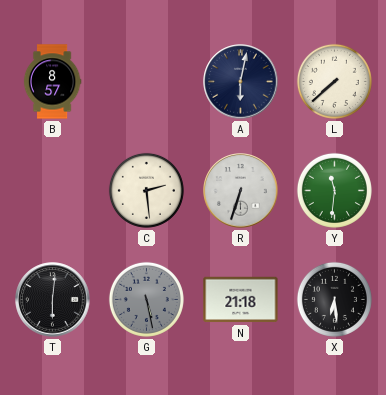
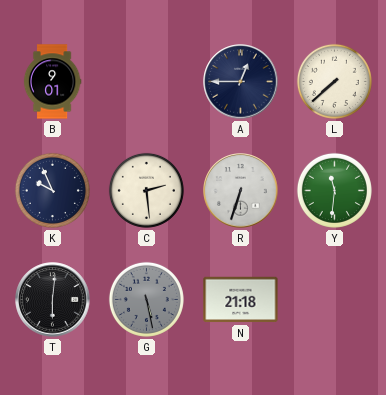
B: 8:57 -> 9:01 (52, 82)
A: 6:02 -> 12:45 (241, 82)
K: none -> 9:56 (52, 190)
X: 6:29 -> none (334, 299)
